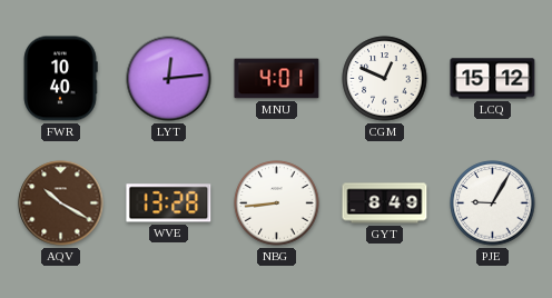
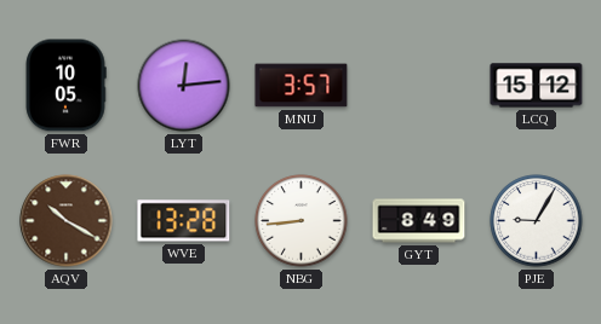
FWR: 10:40 -> 10:05 (65, 86)
MNU: 4:01 -> 3:57 (302, 86)
CGM: 12:49 -> none (385, 79)
